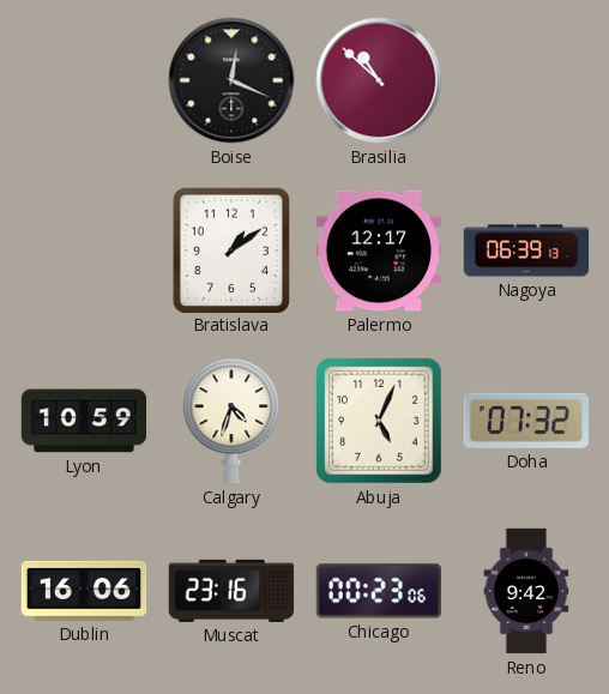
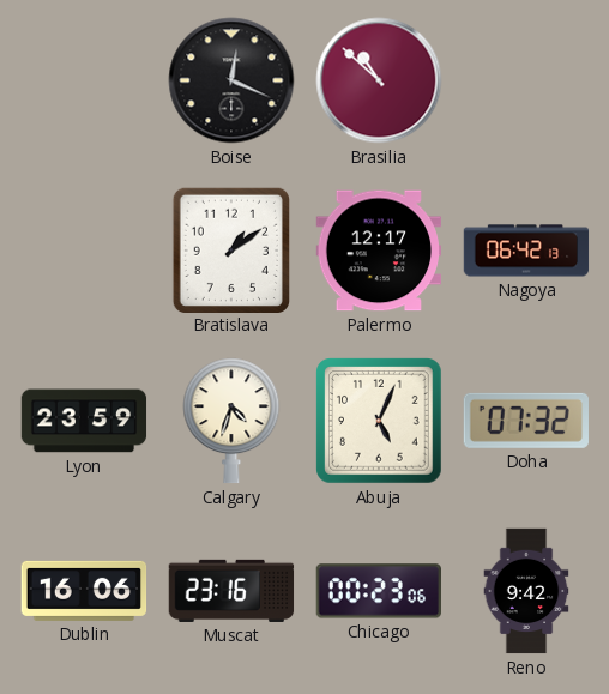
Nagoya: 06:39 -> 06:42 (526, 251)
Lyon: 10:59 -> 23:59 (84, 421)
